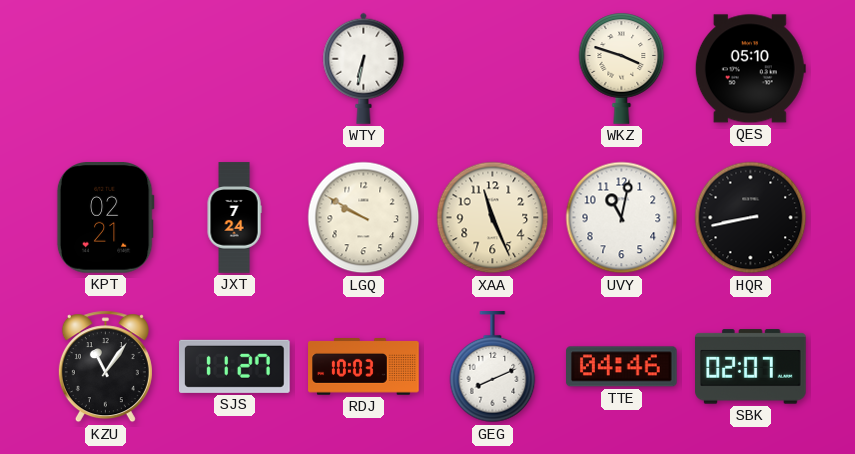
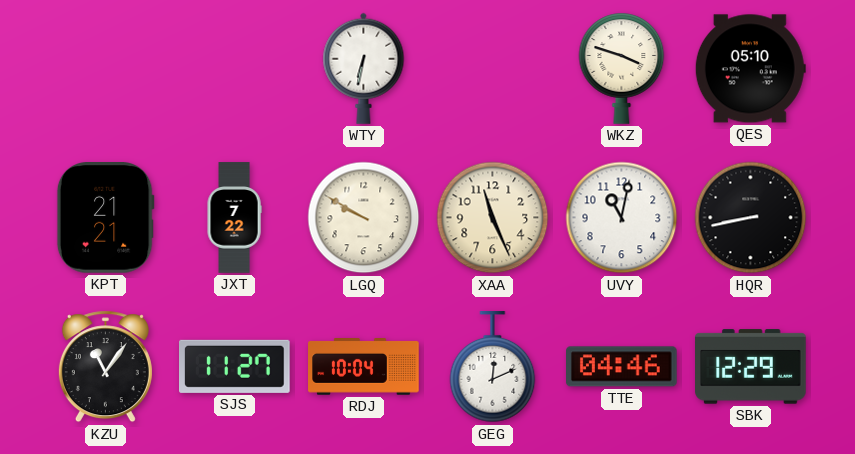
KPT: 02:21 -> 21:21 (105, 218)
JXT: 7:24 -> 7:22 (234, 218)
RDJ: 10:03 -> 10:04 (364, 367)
GEG: 8:11 -> 12:11 (493, 367)
SBK: 02:07 -> 12:29 (751, 367)
